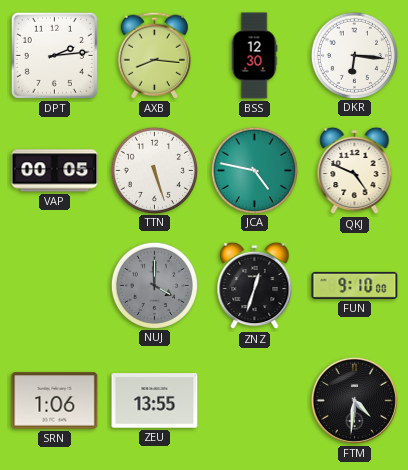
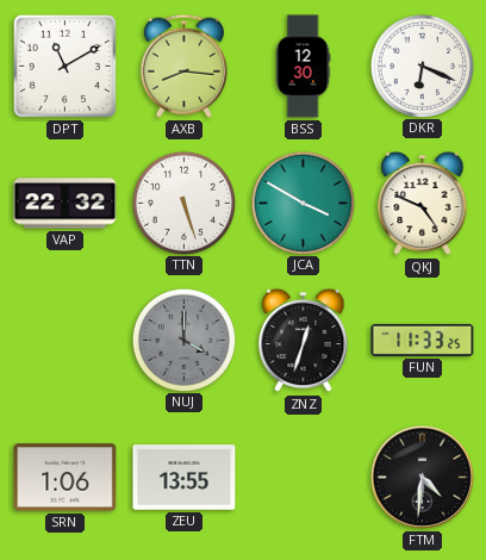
DPT: 2:14 -> 11:10 (64, 66)
DKR: 6:16 -> 6:19 (422, 66)
VAP: 00:05 -> 22:32 (66, 204)
JCA: 4:47 -> 3:50 (303, 203)
FUN: 9:10 -> 11:33 (423, 340)
